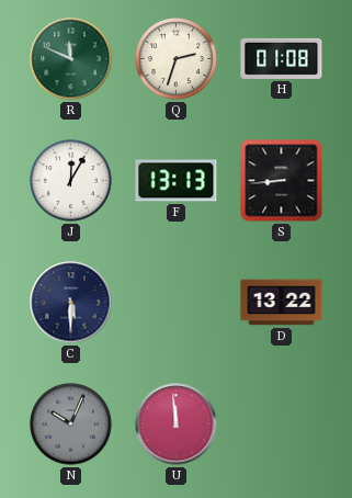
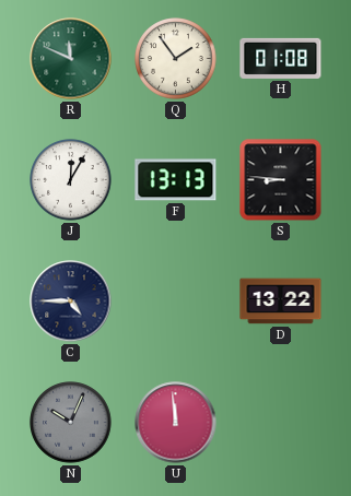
Q: 2:33 -> 1:54 (176, 59)
S: 8:44 -> 8:46 (281, 180)
C: 5:30 -> 4:45 (71, 302)
